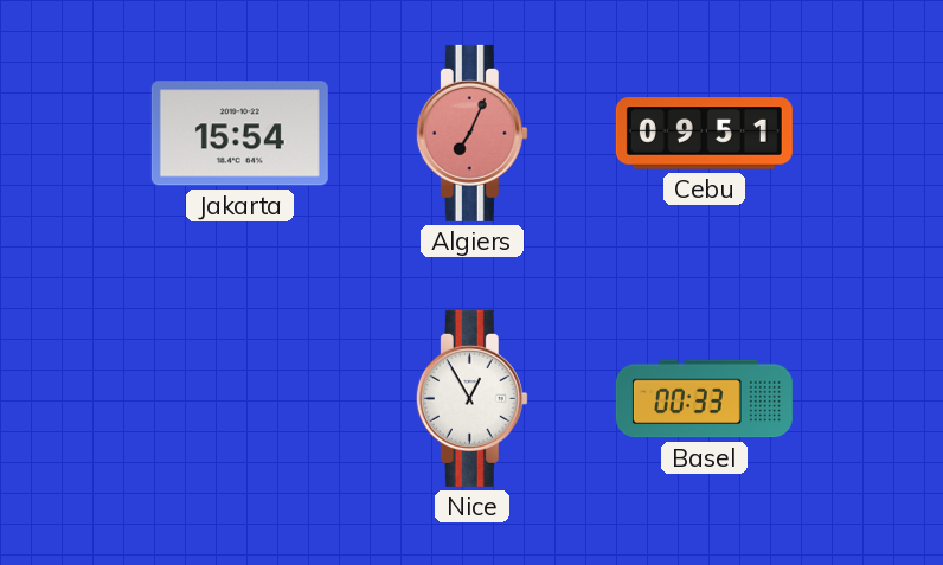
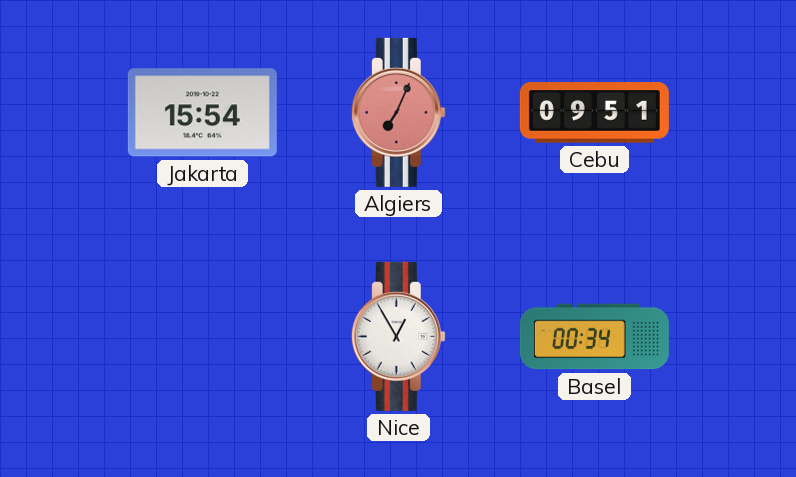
Basel: 00:33 -> 00:34 (594, 337)
